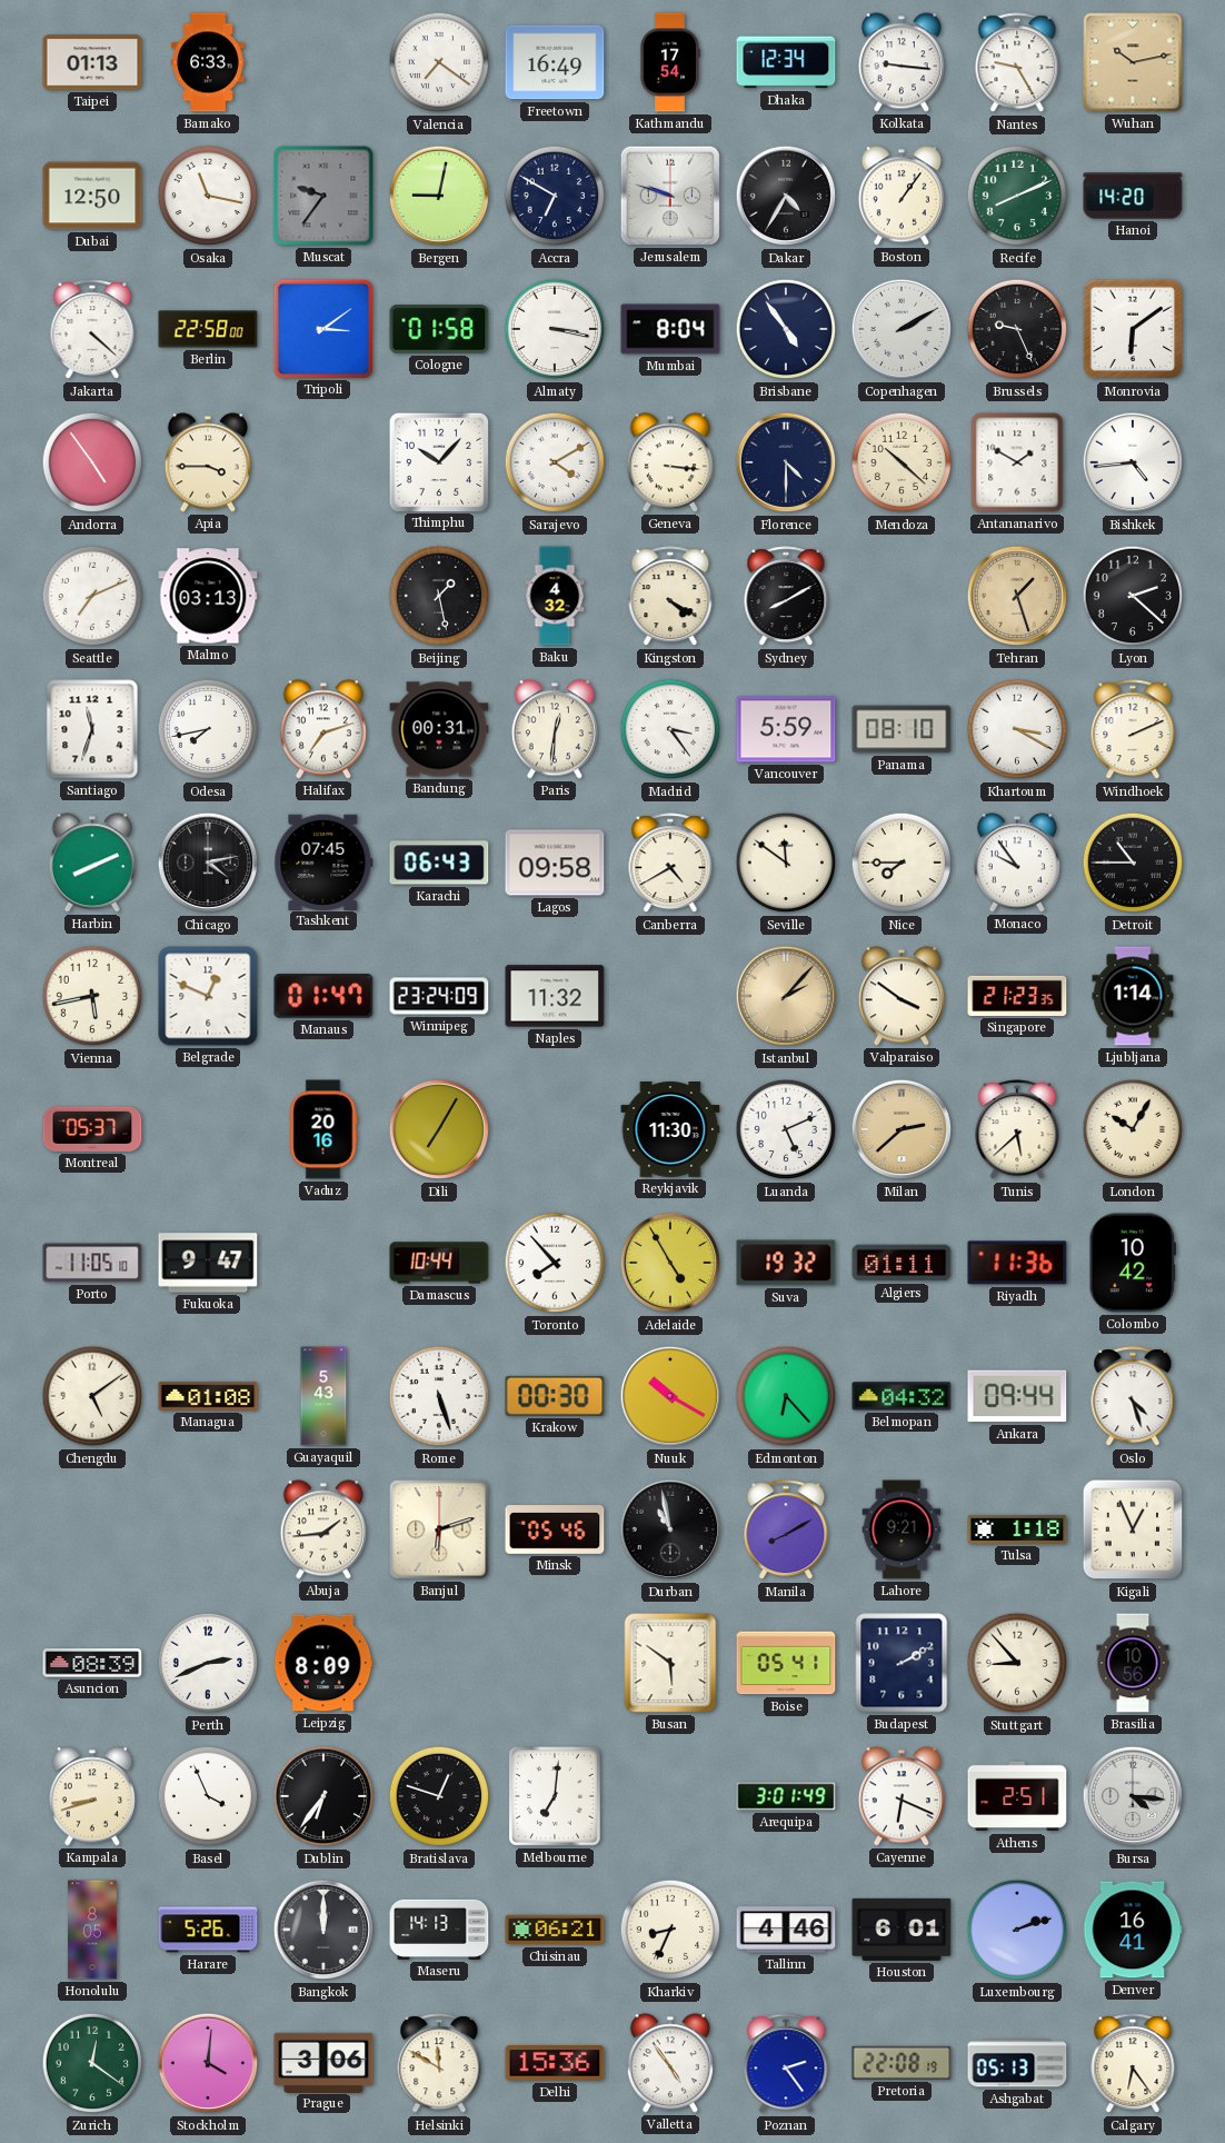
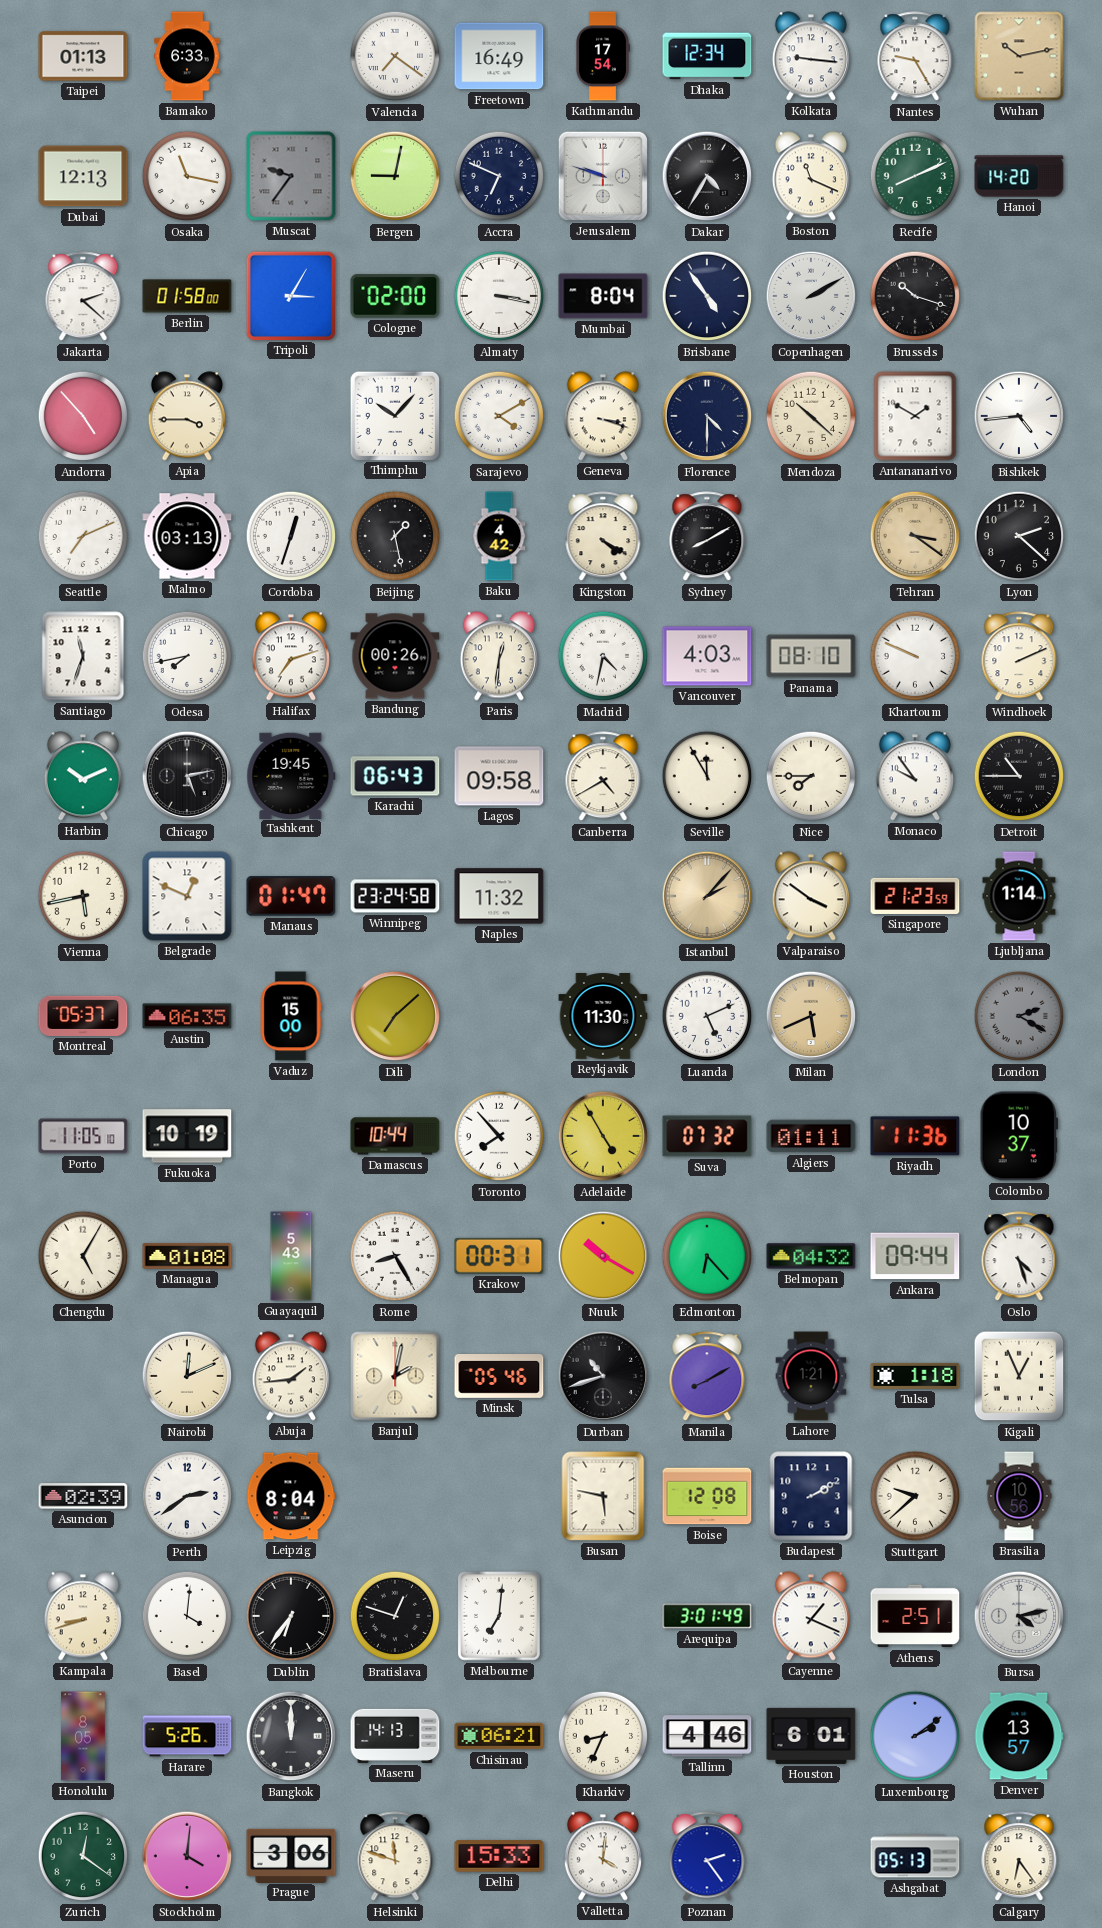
Dubai: 12:50 -> 12:13 (83, 176)
Accra: 6:50 -> 6:49 (499, 176)
Boston: 1:06 -> 11:19 (811, 176)
Jakarta: 4:22 -> 2:22 (83, 297)
Berlin: 22:58 -> 01:58 (187, 296)
Tripoli: 3:09 -> 3:05 (290, 295)
Cologne: 01:58 -> 02:00 (395, 296)
Brussels: 9:26 -> 10:18 (915, 296)
Monrovia: 6:09 -> none (1133, 329)
Andorra: 4:54 -> 4:53 (83, 416)
Geneva: 3:16 -> 3:18 (603, 416)
Cordoba: none -> 12:33 (291, 536)
Baku: 4:32 -> 4:42 (499, 536)
Tehran: 1:27 -> 3:21 (915, 536)
Bandung: 00:31 -> 00:26 (395, 656)
Madrid: 3:24 -> 4:32 (603, 656)
Vancouver: 5:59 -> 4:03 (707, 656)
Khartoum: 3:20 -> 9:49 (915, 656)
Harbin: 8:11 -> 10:11 (83, 776)
Chicago: 4:13 -> 5:13 (187, 776)
Tashkent: 07:45 -> 19:45 (291, 775)
Seville: 11:51 -> 11:55 (707, 776)
Winnipeg: 23:24:09 -> 23:24:58 (395, 896)
Singapore: 21:23:35 -> 21:23:59 (915, 896)
Austin: none -> 06:35 (187, 1016)
Vaduz: 20:16 -> 15:00 (291, 1016)
Dili: 7:05 -> 7:08 (395, 1016)
Milan: 2:38 -> 5:41 (811, 1016)
Tunis: 5:38 -> none (1017, 1130)
London: 10:05 -> 2:20 (1019, 1016)
London dial: cream -> grey (1019, 1016)
Fukuoka: 9:47 -> 10:19 (187, 1136)
Suva: 19:32 -> 07:32 (707, 1136)
Colombo: 10:42 -> 10:37 (1018, 1136)
Chengdu: 5:09 -> 5:05 (83, 1256)
Rome: 5:27 -> 8:25 (395, 1256)
Krakow: 00:30 -> 00:31 (499, 1256)
Nairobi: none -> 12:11 (187, 1376)
Banjul: 6:12 -> 2:02 (395, 1376)
Durban: 10:58 -> 10:42 (603, 1376)
Lahore: 9:21 -> 1:21 (811, 1376)
Asuncion: 08:39 -> 02:39 (83, 1496)
Perth: 2:41 -> 2:39 (187, 1496)
Leipzig: 8:09 -> 8:04 (291, 1496)
Busan: 5:51 -> 5:47 (603, 1496)
Boise: 05:41 -> 12:08 (707, 1496)
Stuttgart: 8:53 -> 9:38 (915, 1496)
Basel: 3:56 -> 4:01 (187, 1616)
Cayenne: 6:19 -> 1:19 (811, 1616)
Bursa: 4:16 -> 4:13 (1019, 1616)
Luxembourg: 2:12 -> 2:09 (915, 1736)
Denver: 16:41 -> 13:57 (1019, 1736)
Helsinki: 11:50 -> 11:48 (395, 1857)
Delhi: 15:36 -> 15:33 (499, 1856)
Valletta: 4:54 -> 4:01 (603, 1856)
Pretoria: 22:08 -> none (902, 2063)
